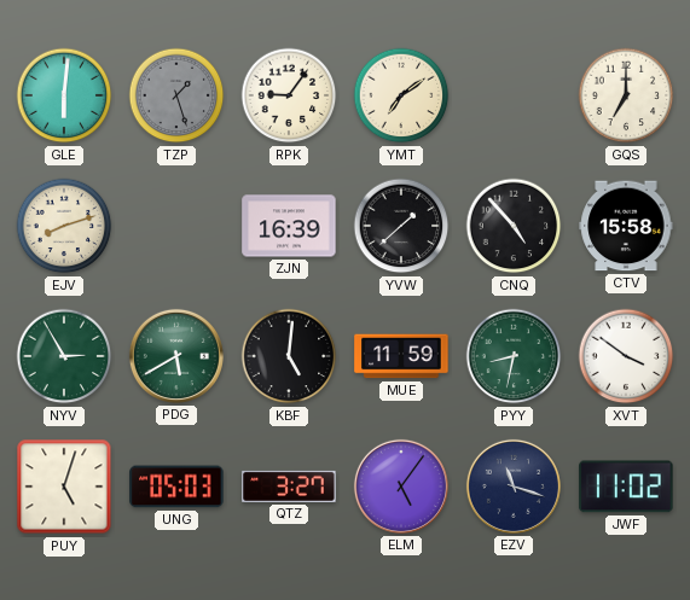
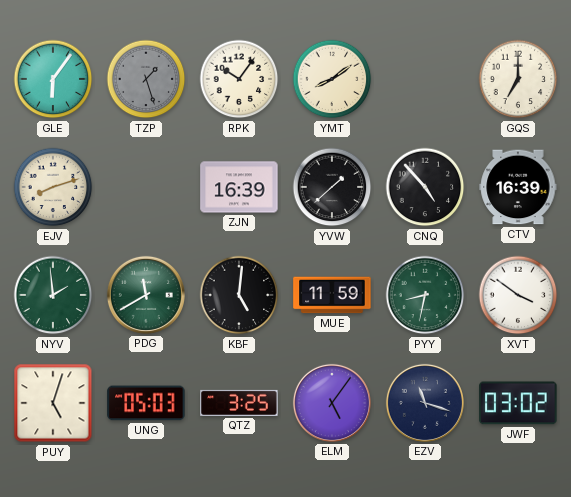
GLE: 6:01 -> 6:06 (53, 79)
RPK: 9:06 -> 10:06 (239, 79)
YMT: 7:09 -> 8:09 (332, 79)
CTV: 15:58 -> 16:39 (518, 187)
NYV: 2:55 -> 1:59 (53, 295)
PDG: 5:40 -> 11:40 (146, 295)
QTZ: 3:27 -> 3:25 (239, 403)
JWF: 11:02 -> 03:02 (518, 403)
